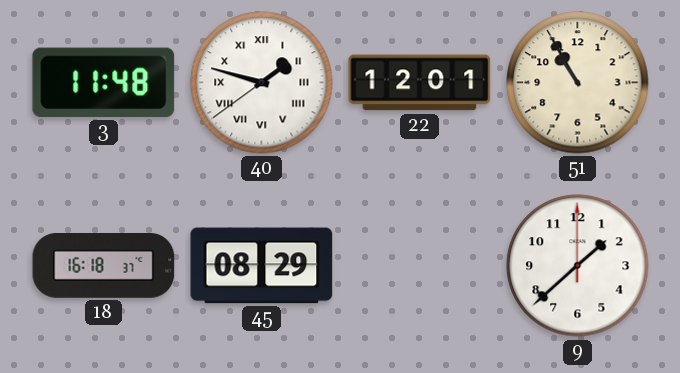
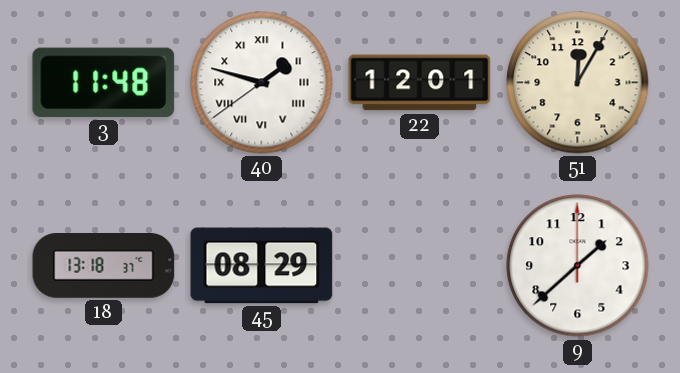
51: 10:55 -> 12:05 (578, 83)
18: 16:18 -> 13:18 (104, 266)
